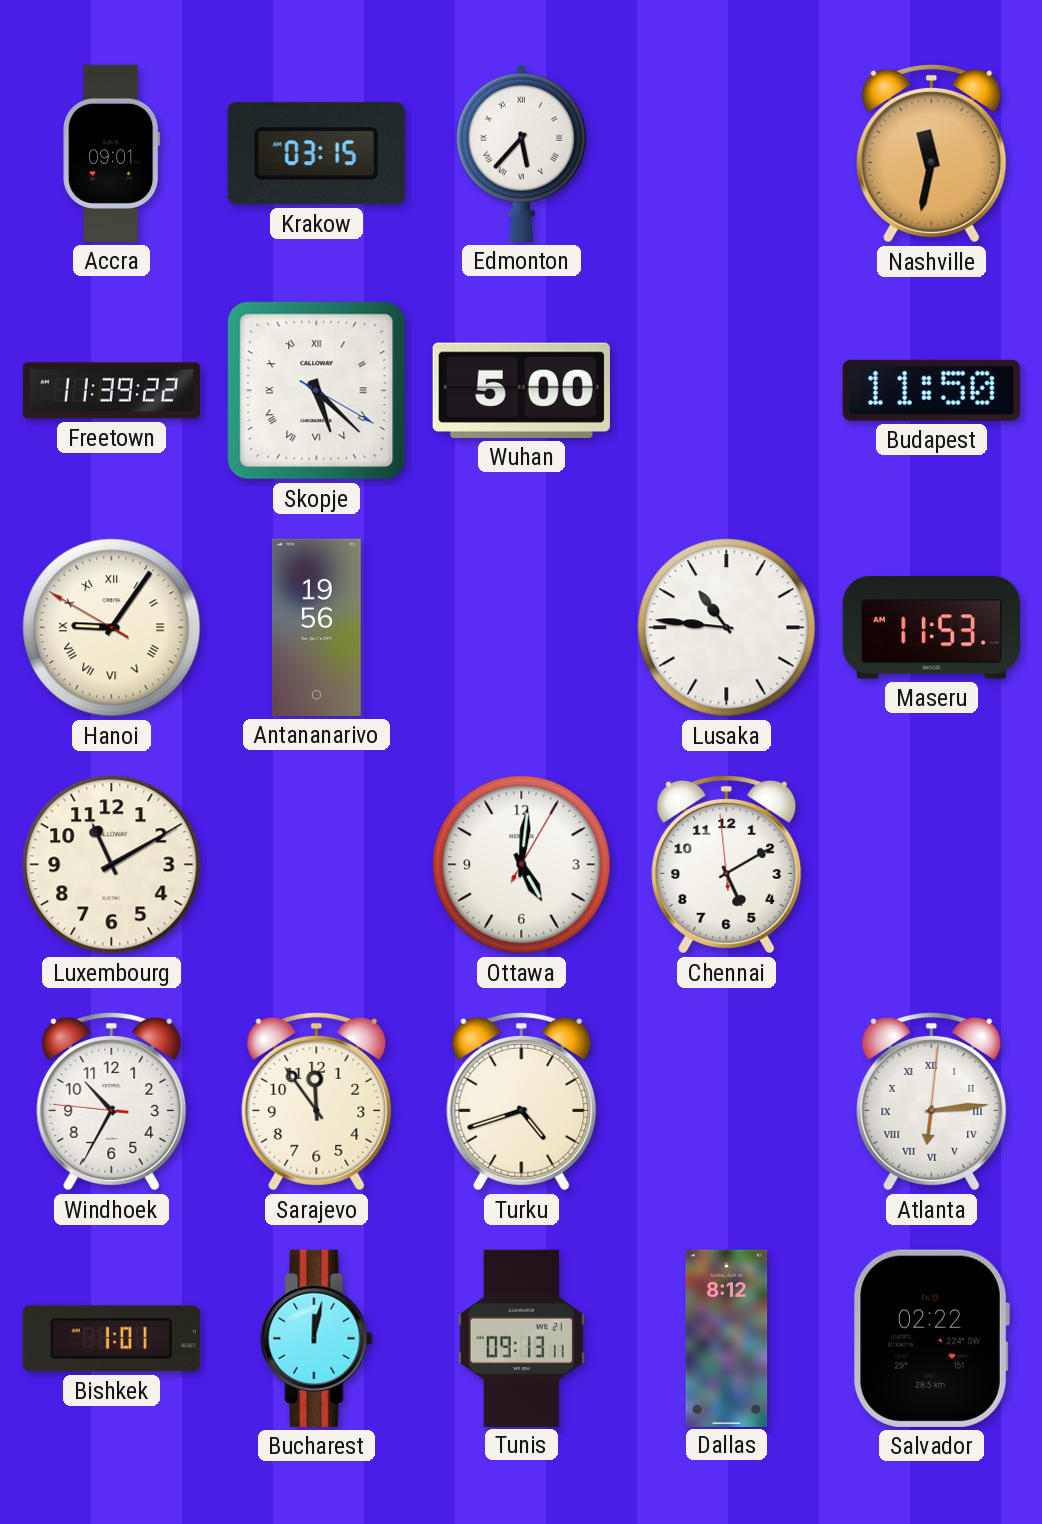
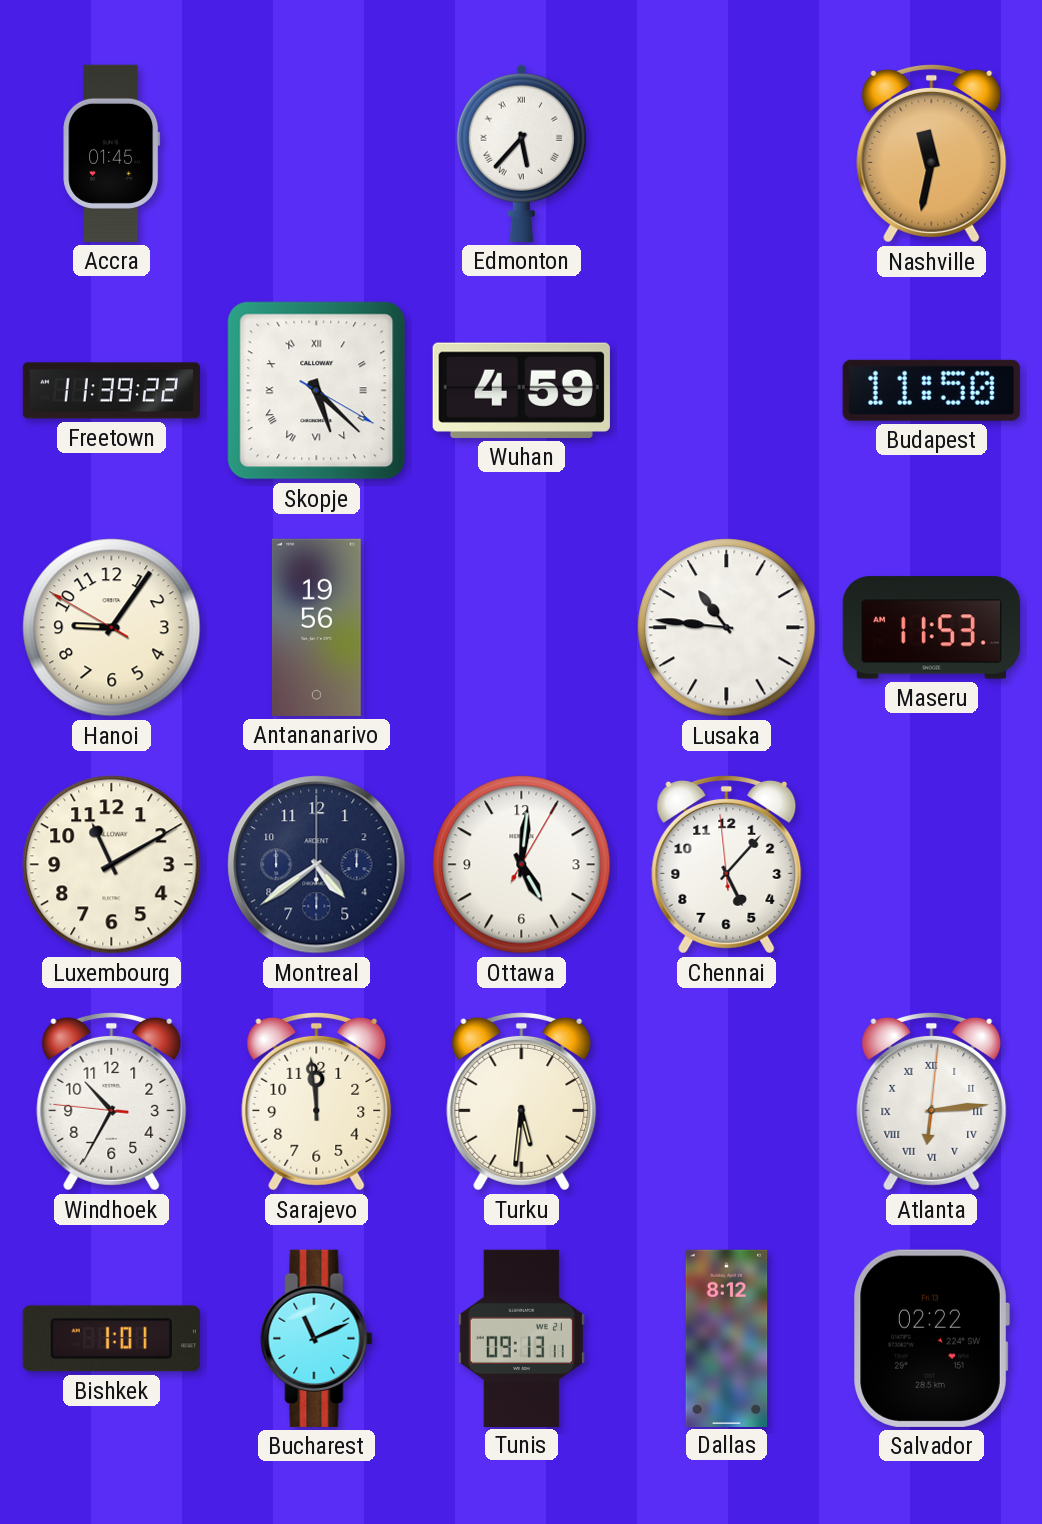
Accra: 09:01 -> 01:45 (112, 153)
Krakow: 03:15 -> none (316, 154)
Wuhan: 5:00 -> 4:59 (521, 390)
Hanoi numerals: Roman -> Arabic (112, 628)
Montreal: none -> 4:39 (317, 865)
Chennai: 5:09 -> 5:06 (727, 864)
Sarajevo: 11:54 -> 11:59 (317, 1101)
Turku: 4:42 -> 5:31 (522, 1101)
Bucharest: 12:02 -> 11:11 (317, 1338)
